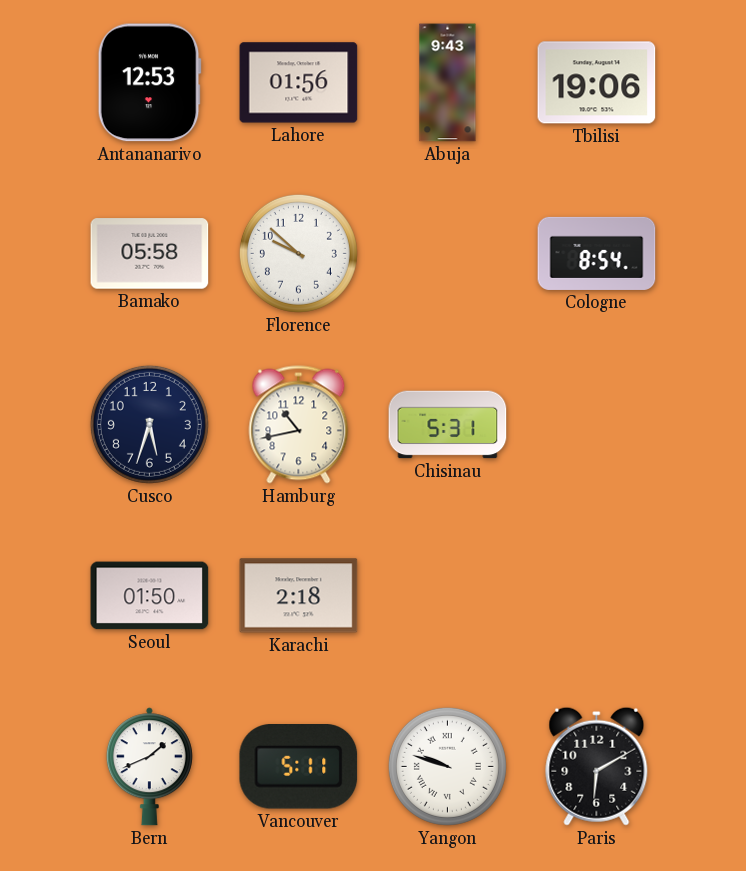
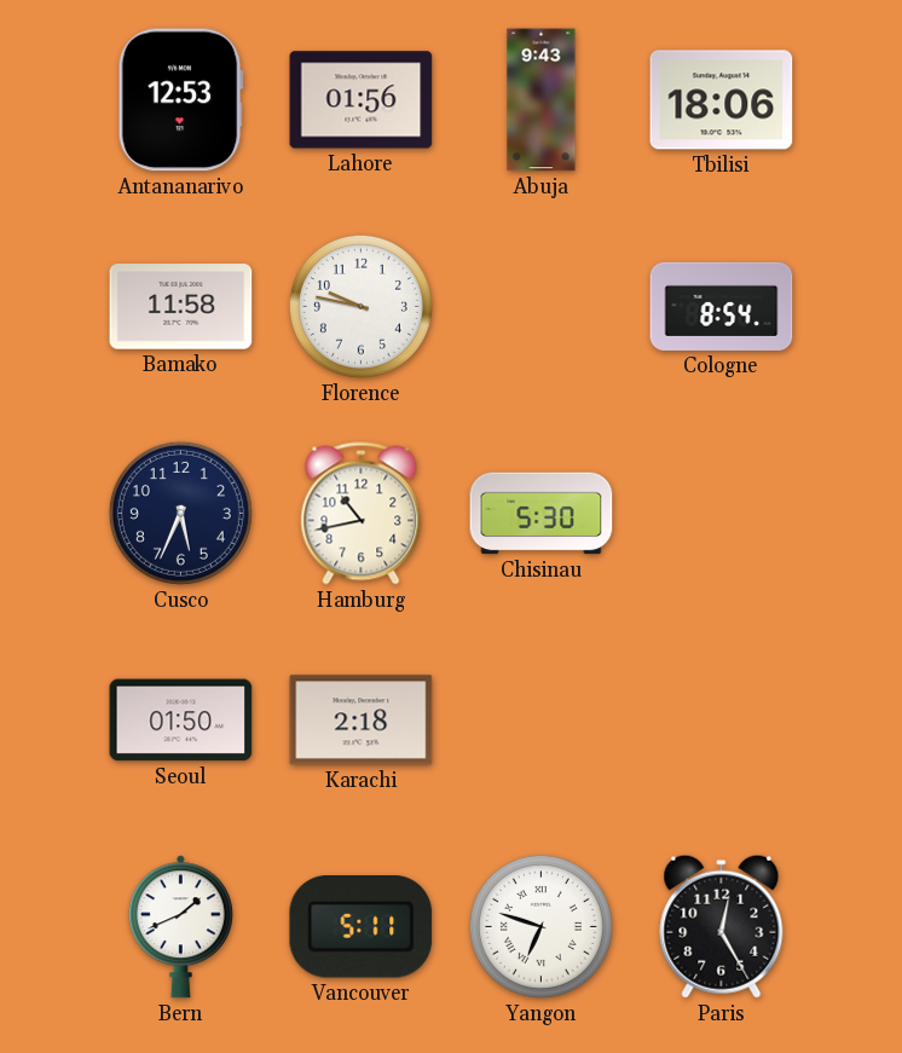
Tbilisi: 19:06 -> 18:06 (722, 100)
Bamako: 05:58 -> 11:58 (181, 307)
Florence: 9:52 -> 9:47 (360, 306)
Cusco: 5:33 -> 5:34 (180, 513)
Chisinau: 5:31 -> 5:30 (542, 514)
Yangon: 9:48 -> 6:48 (540, 926)
Paris: 6:10 -> 12:25 (722, 926)
